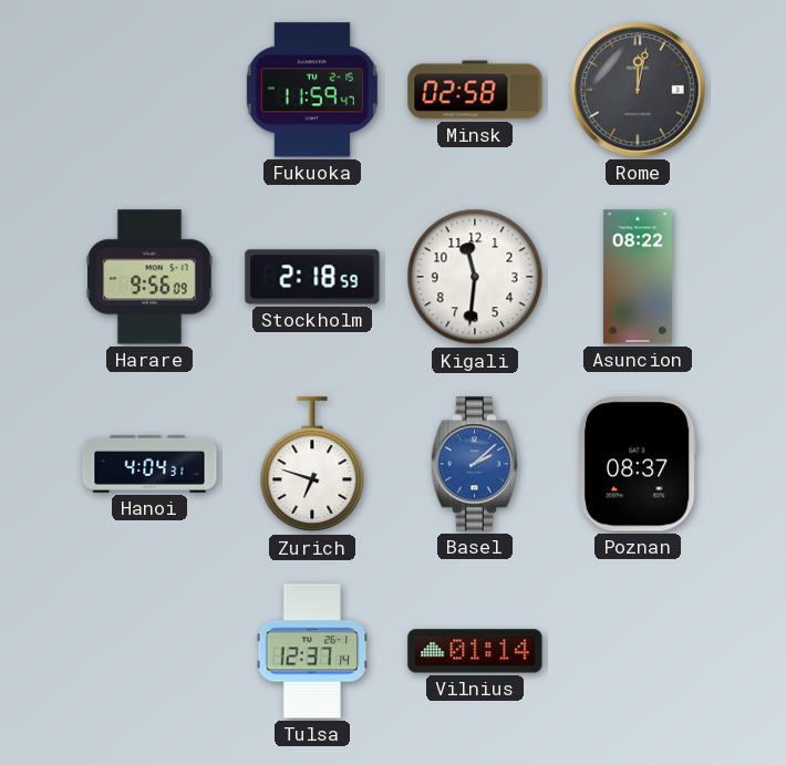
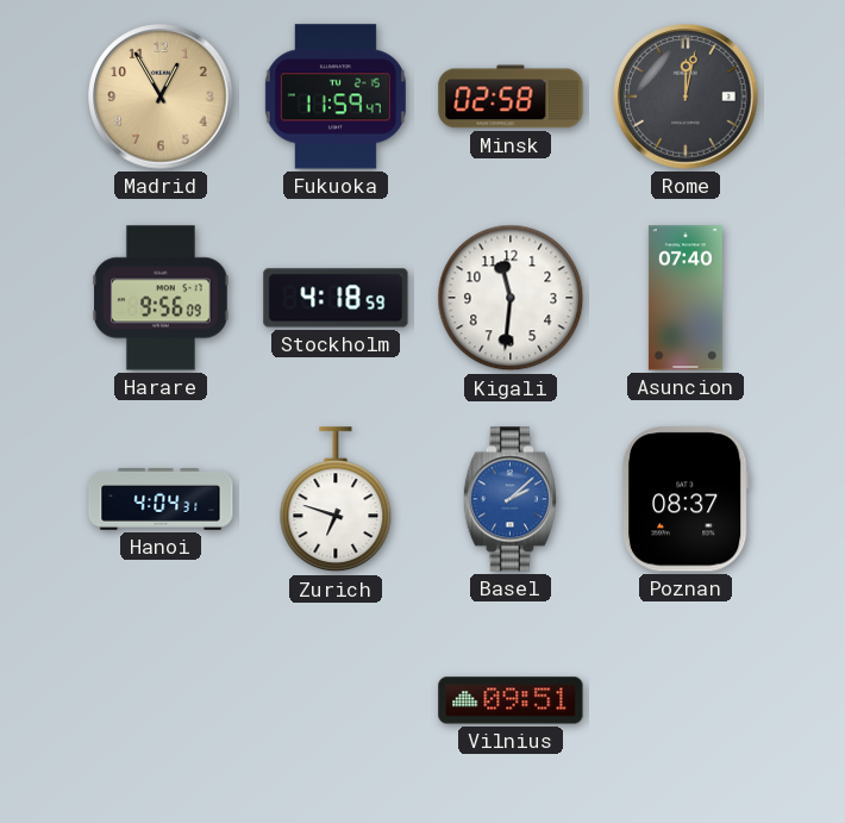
Madrid: none -> 12:55 (161, 96)
Stockholm: 2:18 -> 4:18 (336, 298)
Asuncion: 08:22 -> 07:40 (686, 298)
Tulsa: 12:37 -> none (312, 651)
Vilnius: 01:14 -> 09:51 (511, 700)
